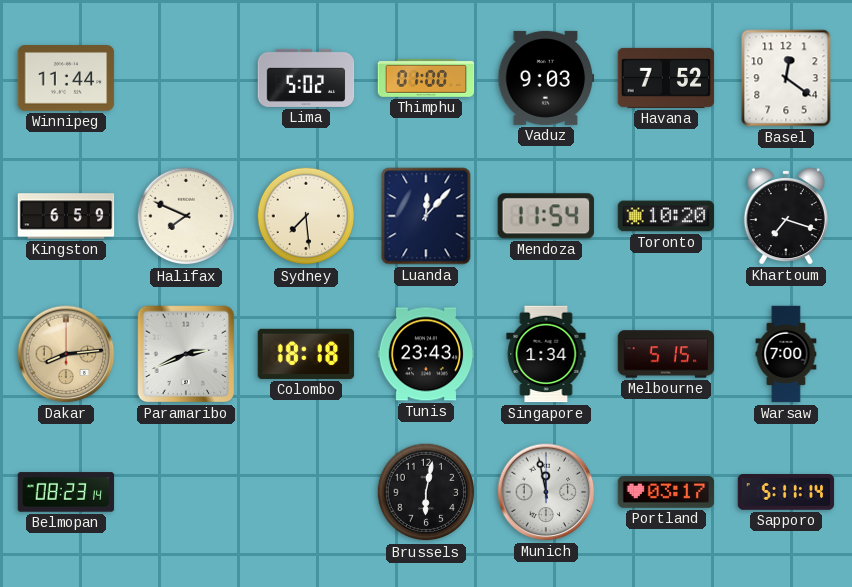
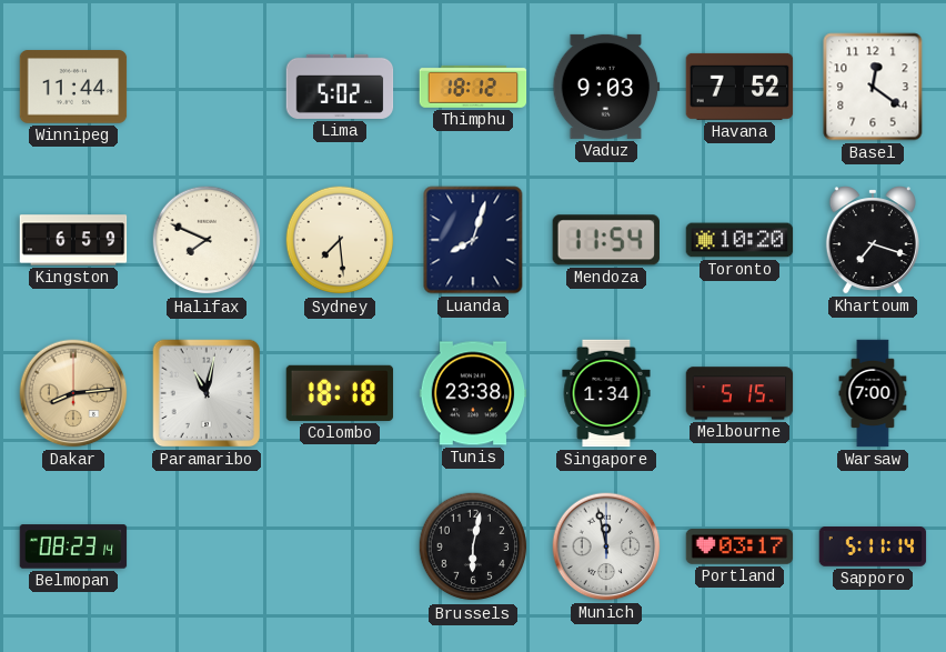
Thimphu: 01:00 -> 18:12 (473, 87)
Luanda: 12:07 -> 8:03 (473, 240)
Paramaribo: 2:41 -> 11:02 (207, 393)
Tunis: 23:43 -> 23:38 (473, 393)
